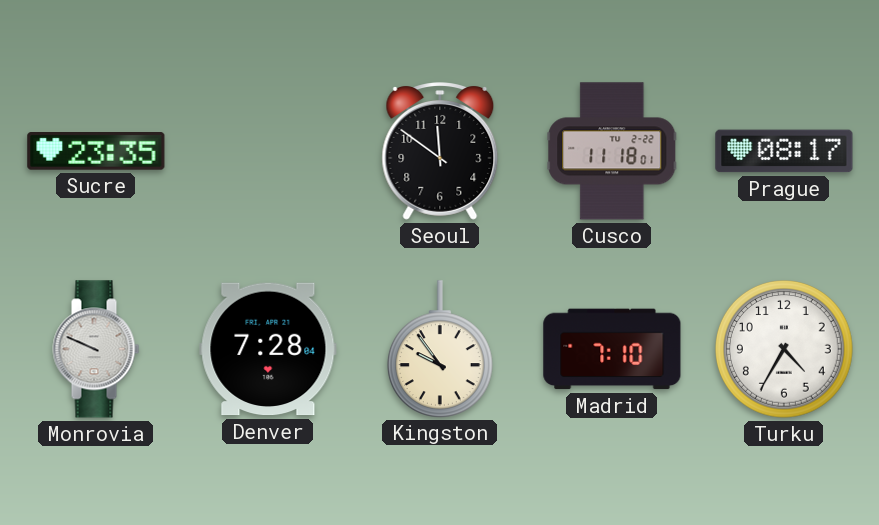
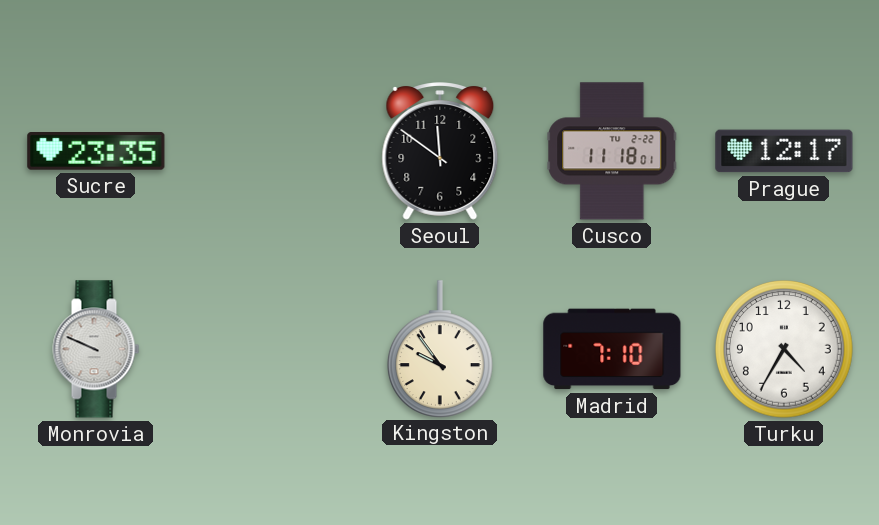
Prague: 08:17 -> 12:17 (784, 151)
Denver: 7:28 -> none (268, 349)
